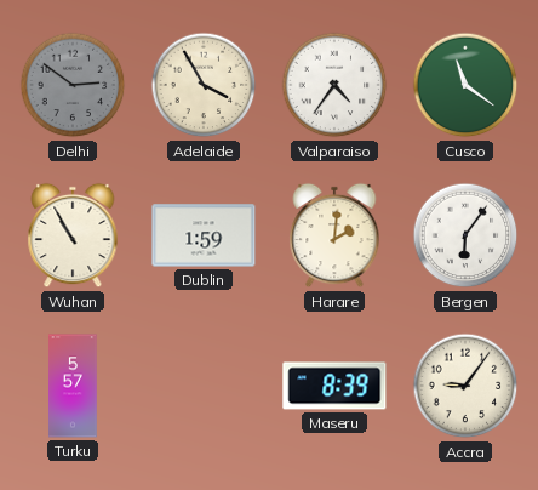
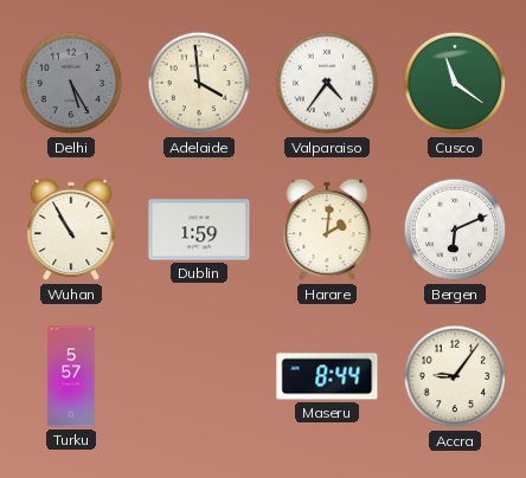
Delhi: 2:51 -> 5:25 (71, 83)
Adelaide: 3:55 -> 3:59 (199, 83)
Bergen: 6:06 -> 6:11 (455, 230)
Maseru: 8:39 -> 8:44 (327, 376)
